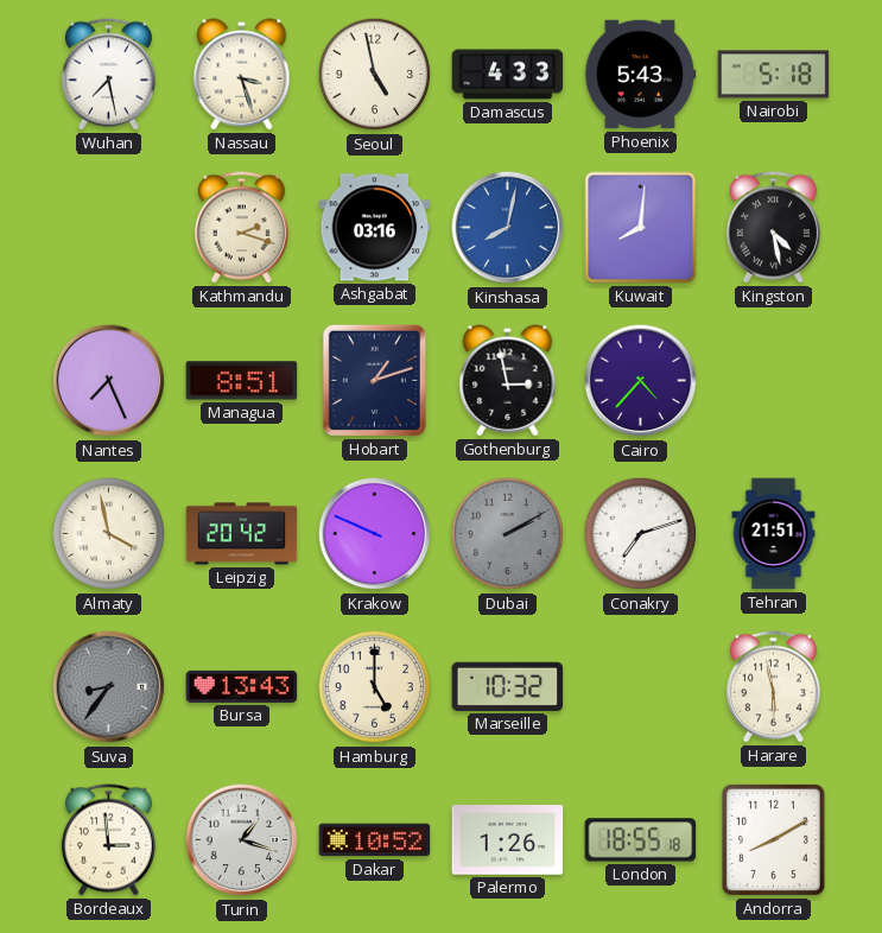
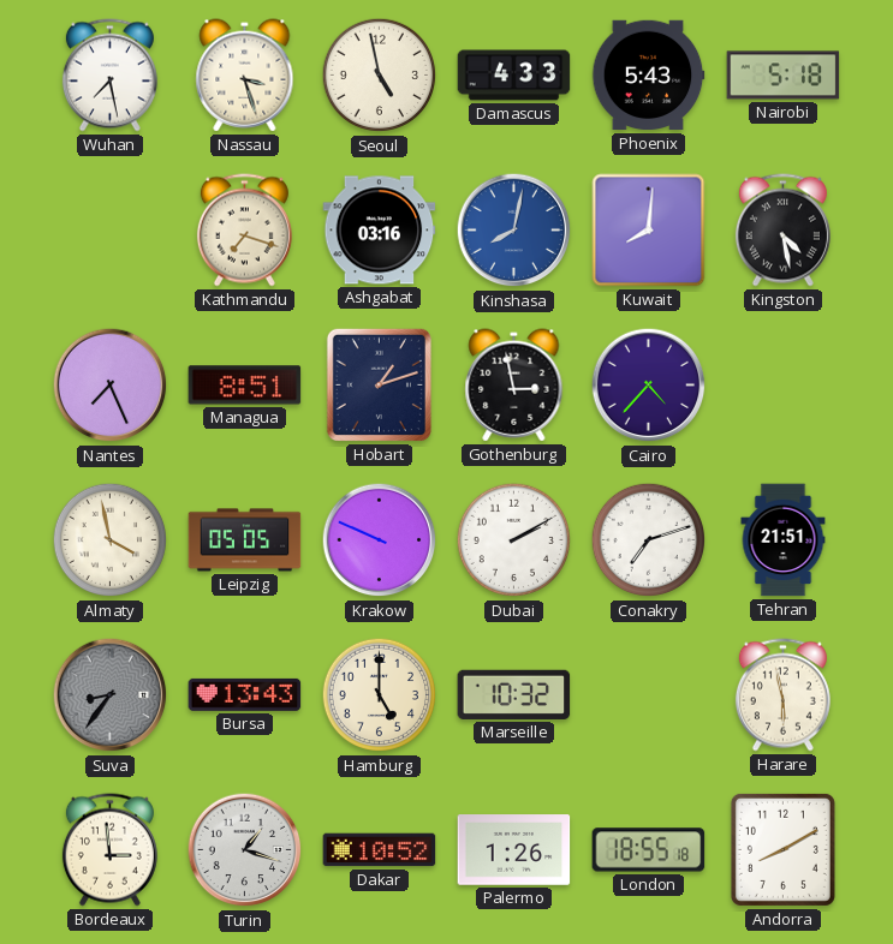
Kathmandu: 2:18 -> 7:18 (244, 231)
Leipzig: 20:42 -> 05:05 (245, 540)
Dubai dial: grey -> white (514, 540)
